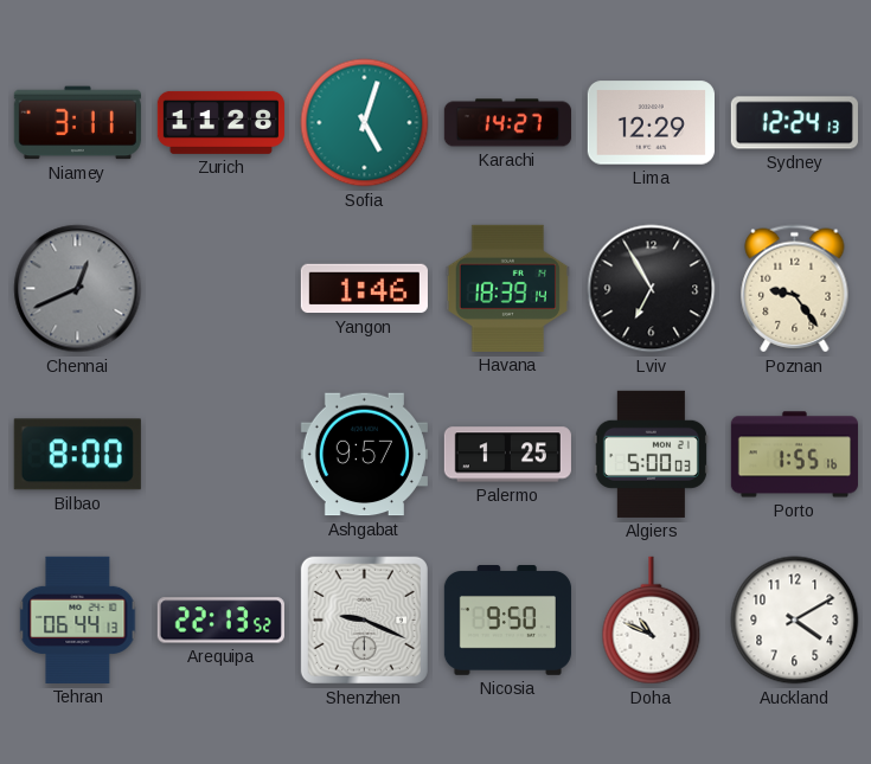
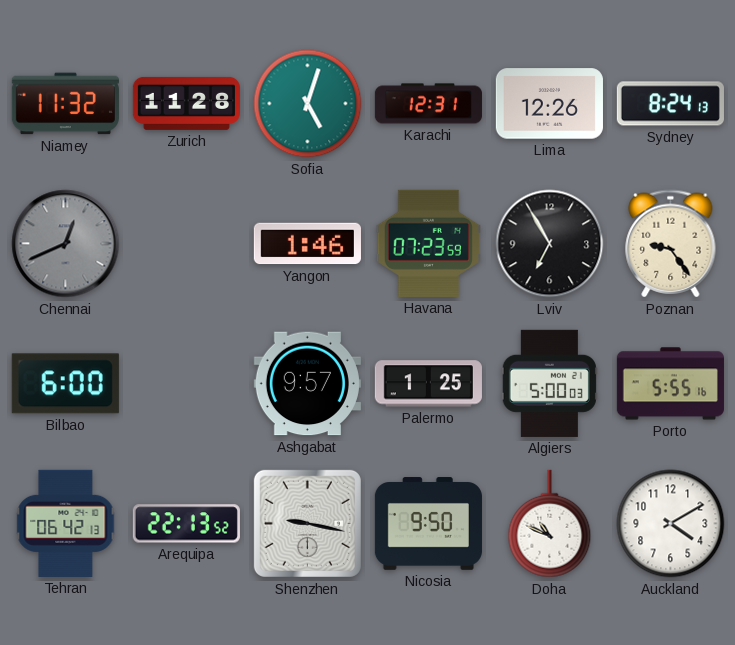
Niamey: 3:11 -> 11:32 (65, 104)
Karachi: 14:27 -> 12:31 (428, 104)
Lima: 12:29 -> 12:26 (549, 104)
Sydney: 12:24 -> 8:24 (670, 104)
Havana: 18:39 -> 07:23 (428, 243)
Bilbao: 8:00 -> 6:00 (65, 384)
Porto: 1:55 -> 5:55 (670, 384)
Tehran: 06:44 -> 06:42 (66, 523)
Shenzhen: 9:19 -> 9:17 (307, 523)
